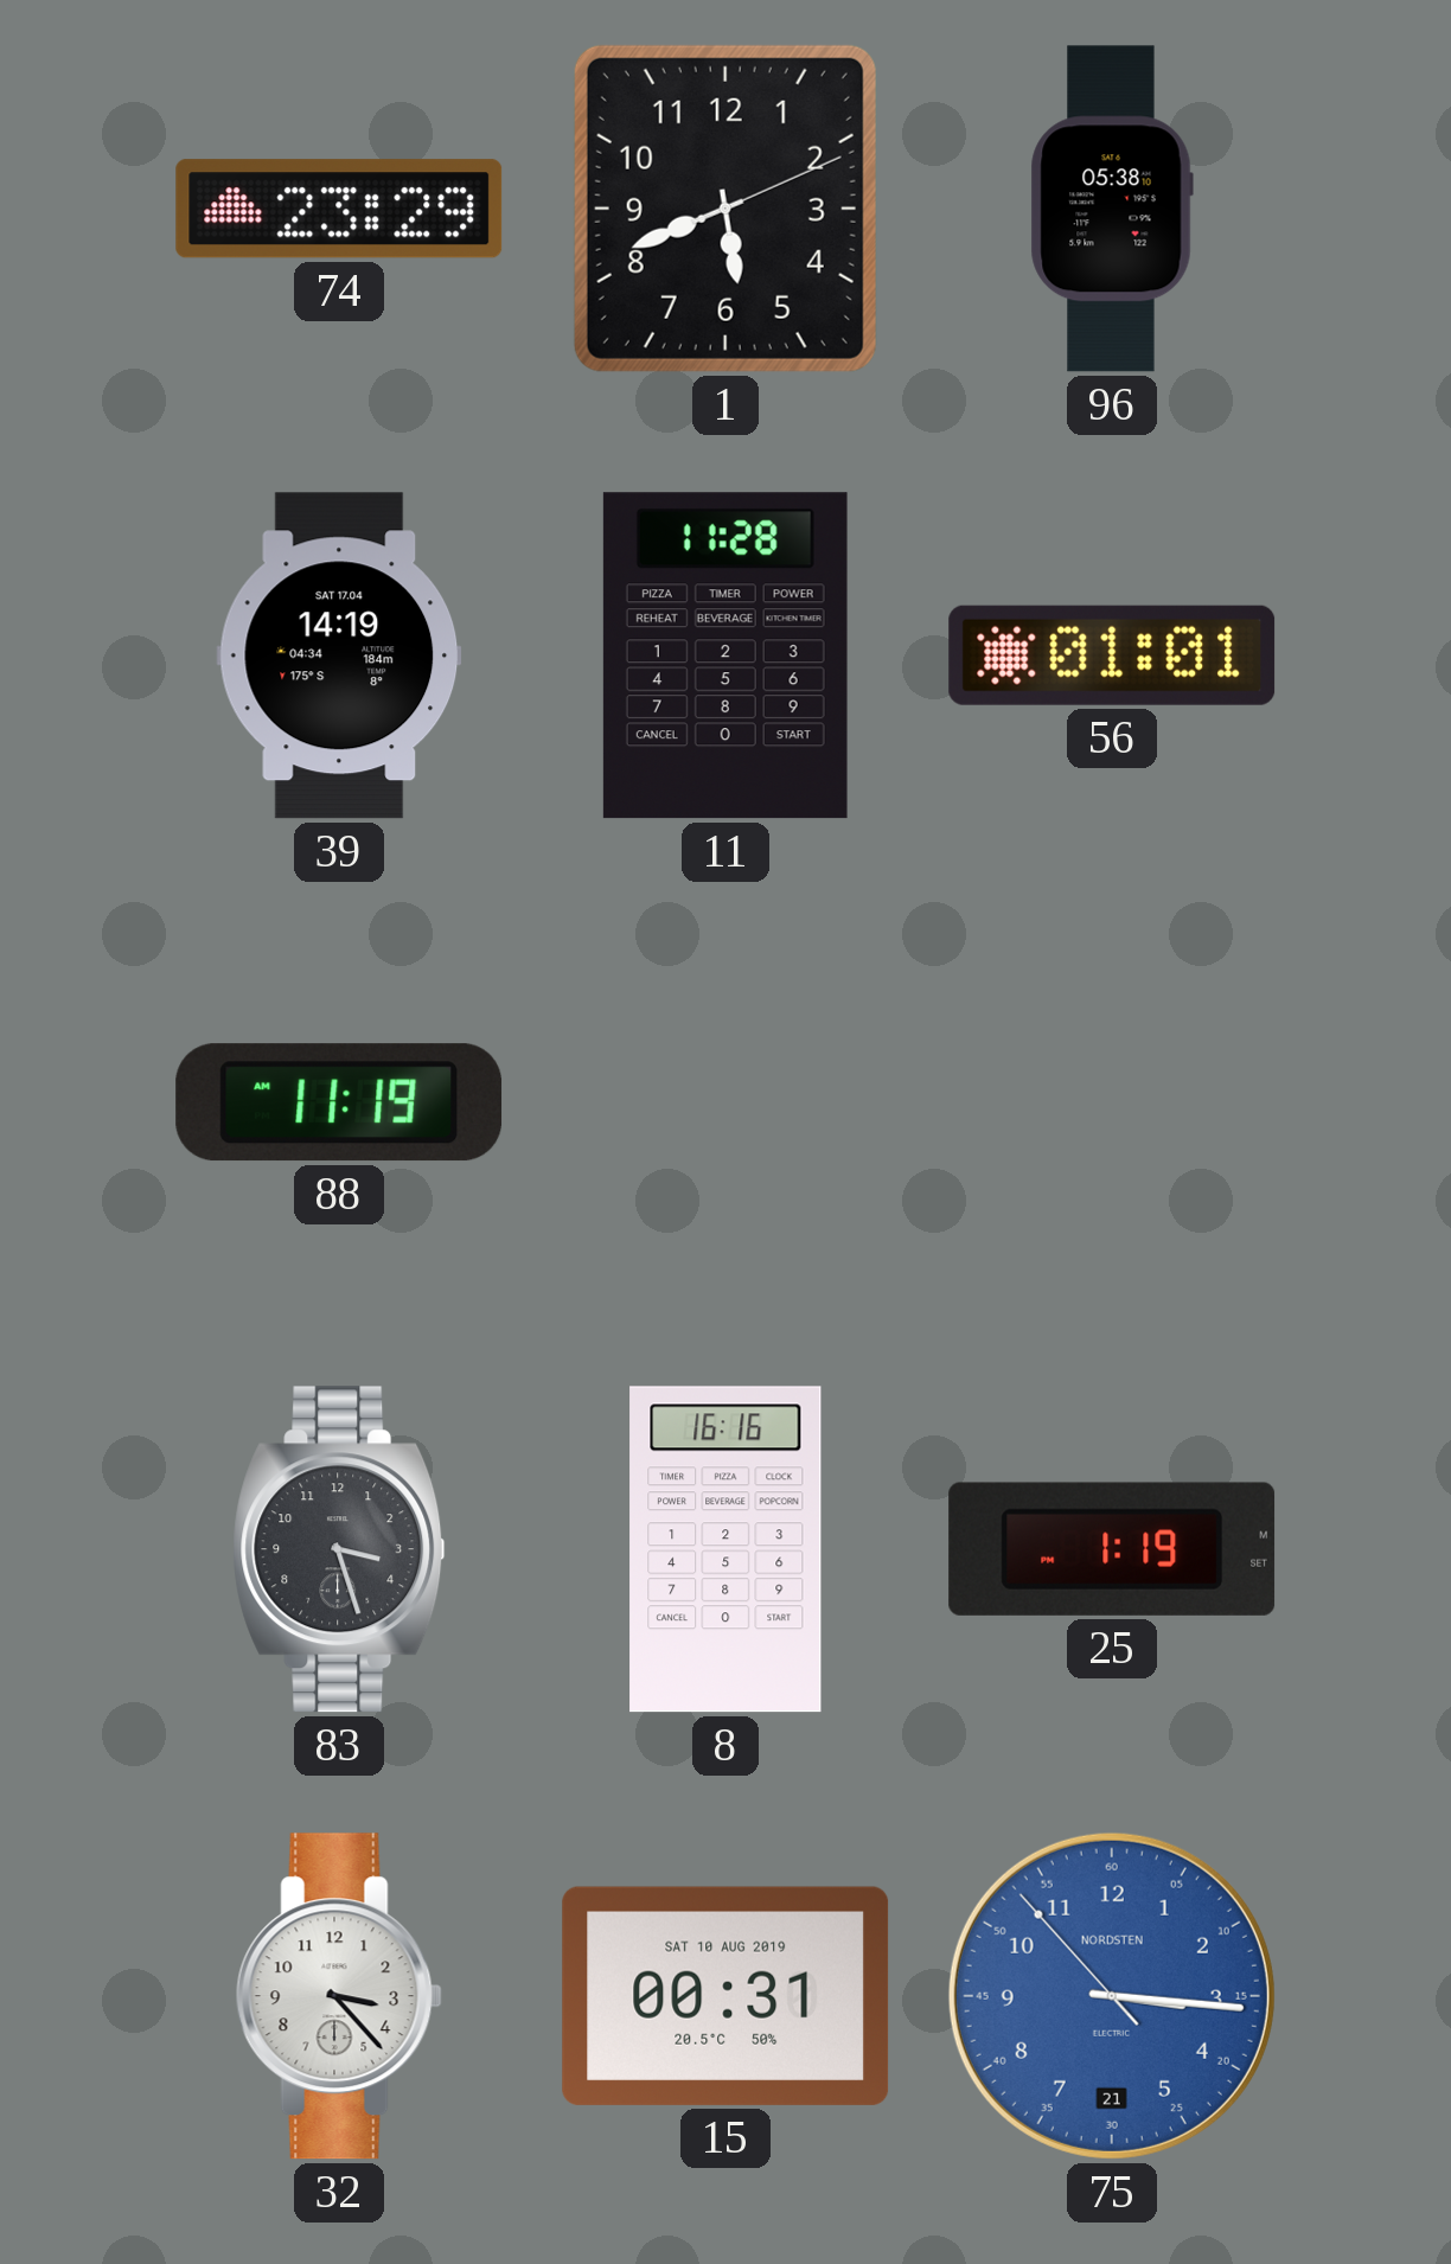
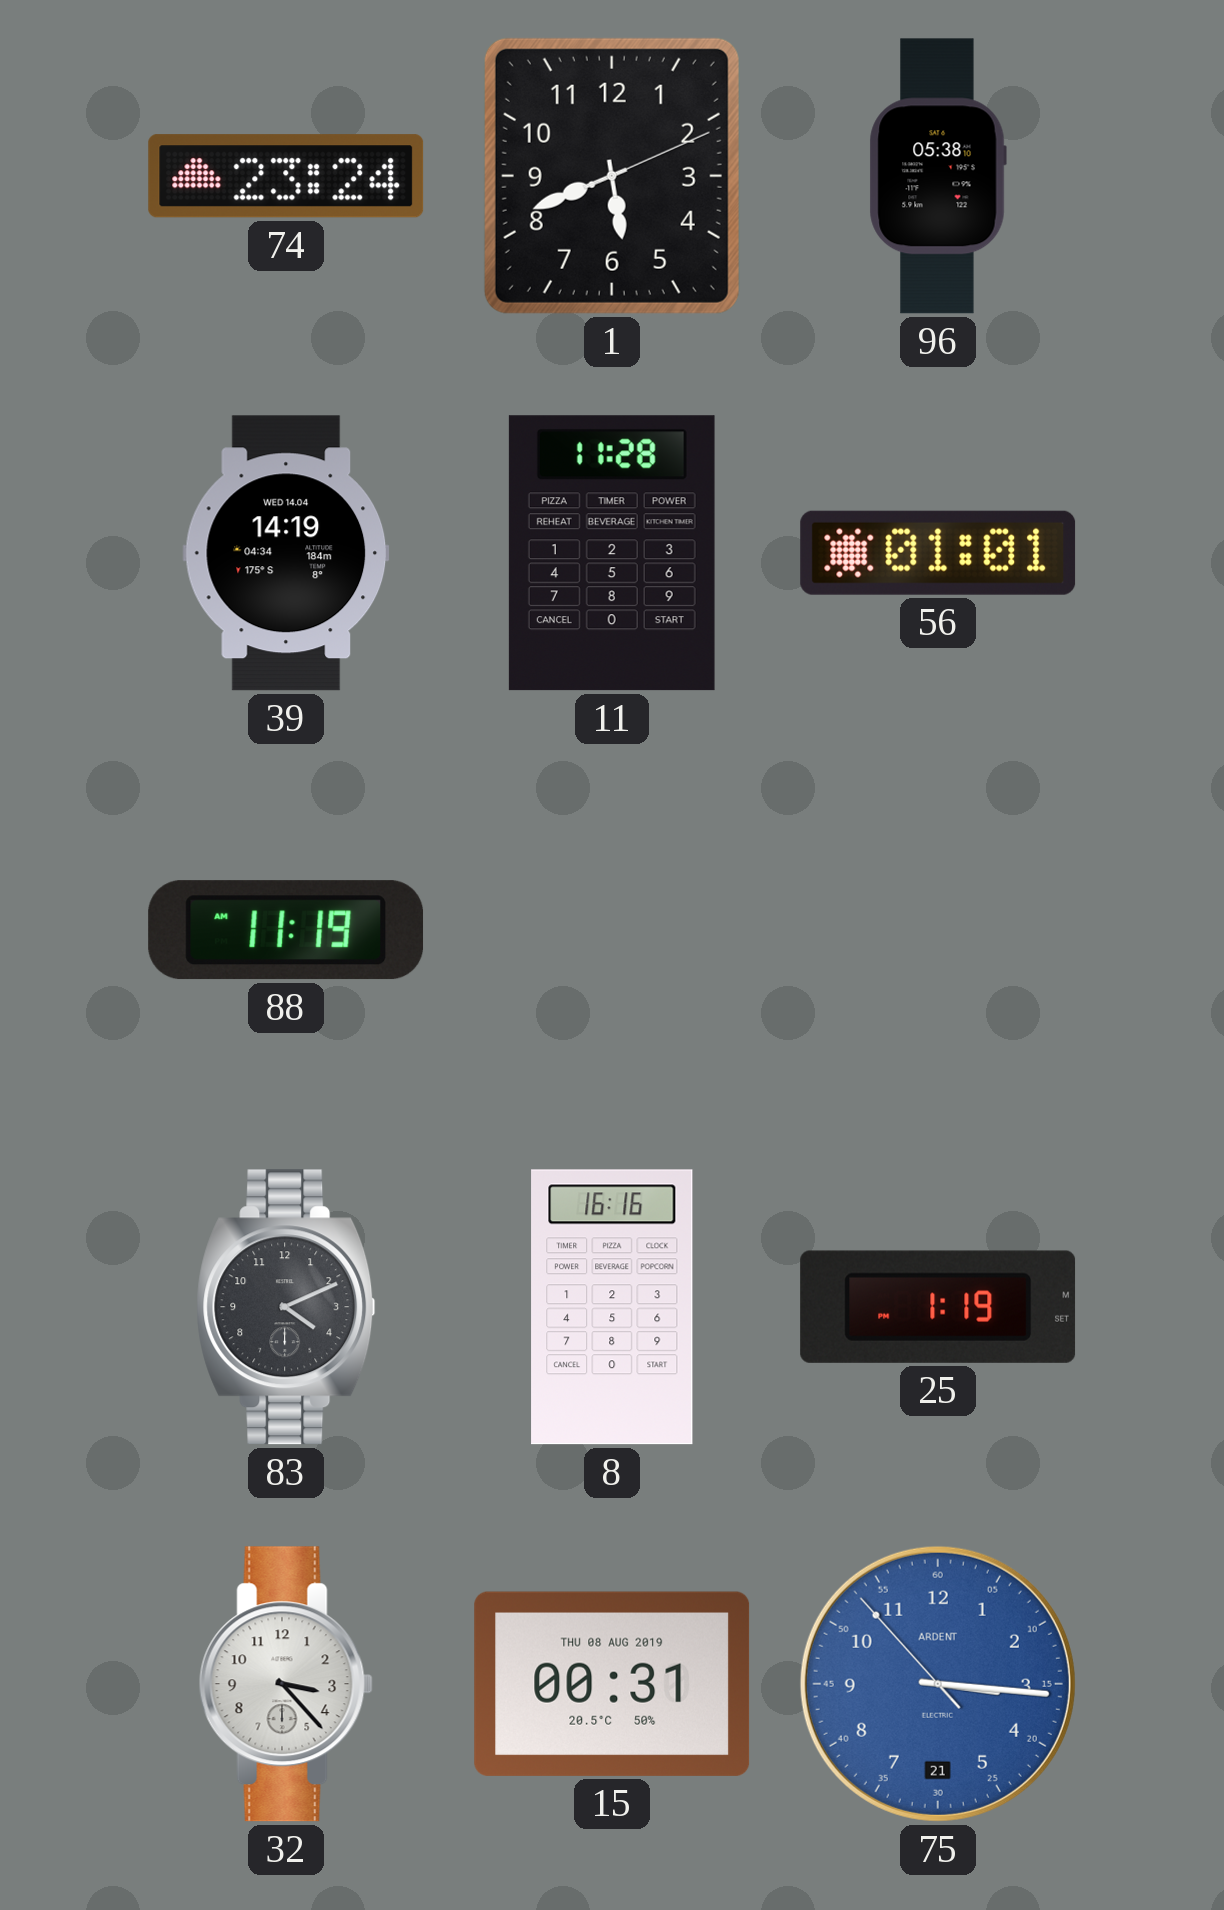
74: 23:29 -> 23:24 (286, 176)
39 date: SAT 17.04 -> WED 14.04 (286, 553)
83: 3:27 -> 4:11 (286, 1307)
15 date: SAT 10 AUG 2019 -> THU 08 AUG 2019 (612, 1684)
75 brand: NORDSTEN -> ARDENT (938, 1684)
